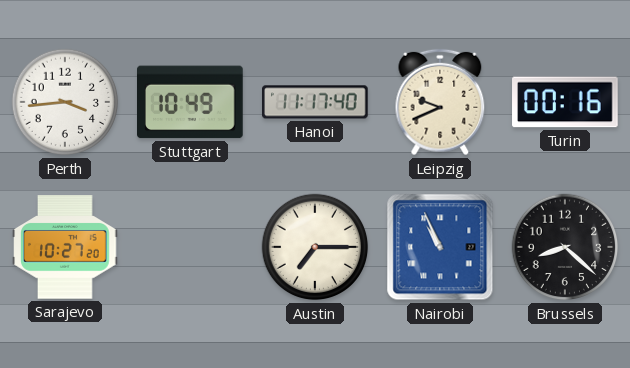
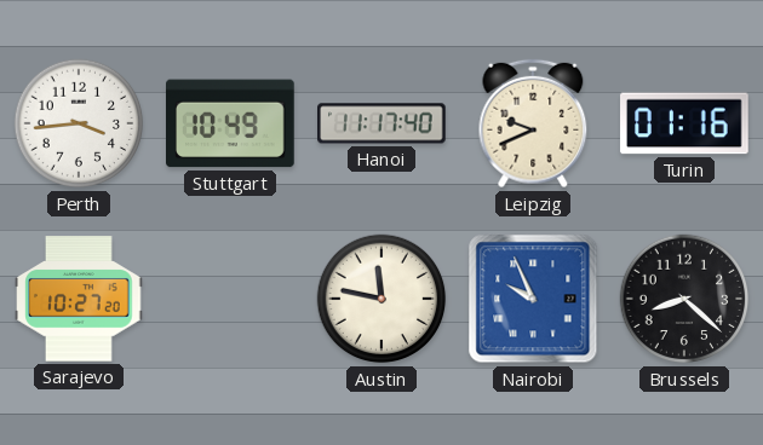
Turin: 00:16 -> 01:16 (684, 123)
Austin: 7:15 -> 11:47 (381, 299)
Nairobi: 10:56 -> 9:56 (533, 299)
